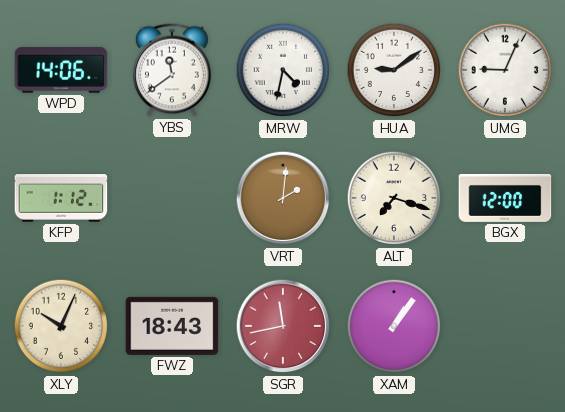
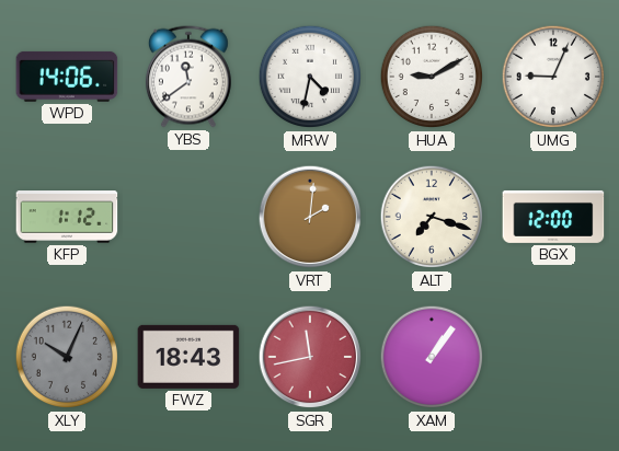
HUA: 9:09 -> 9:10 (432, 77)
XLY dial: cream -> grey (67, 357)
